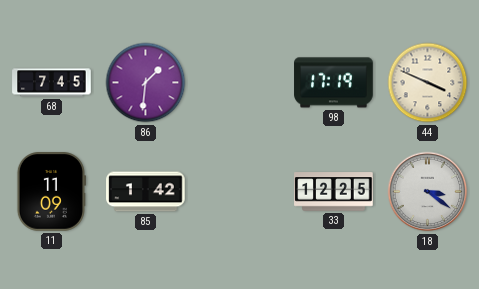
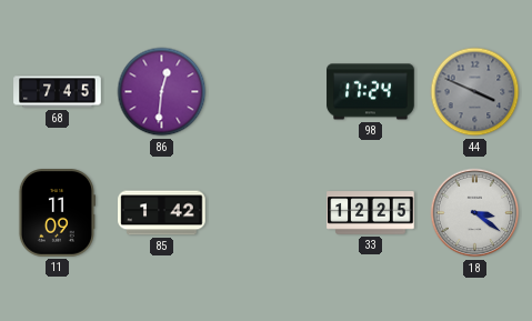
86: 1:31 -> 12:31 (162, 92)
98: 17:19 -> 17:24 (371, 92)
44 dial: cream -> grey (475, 92)
